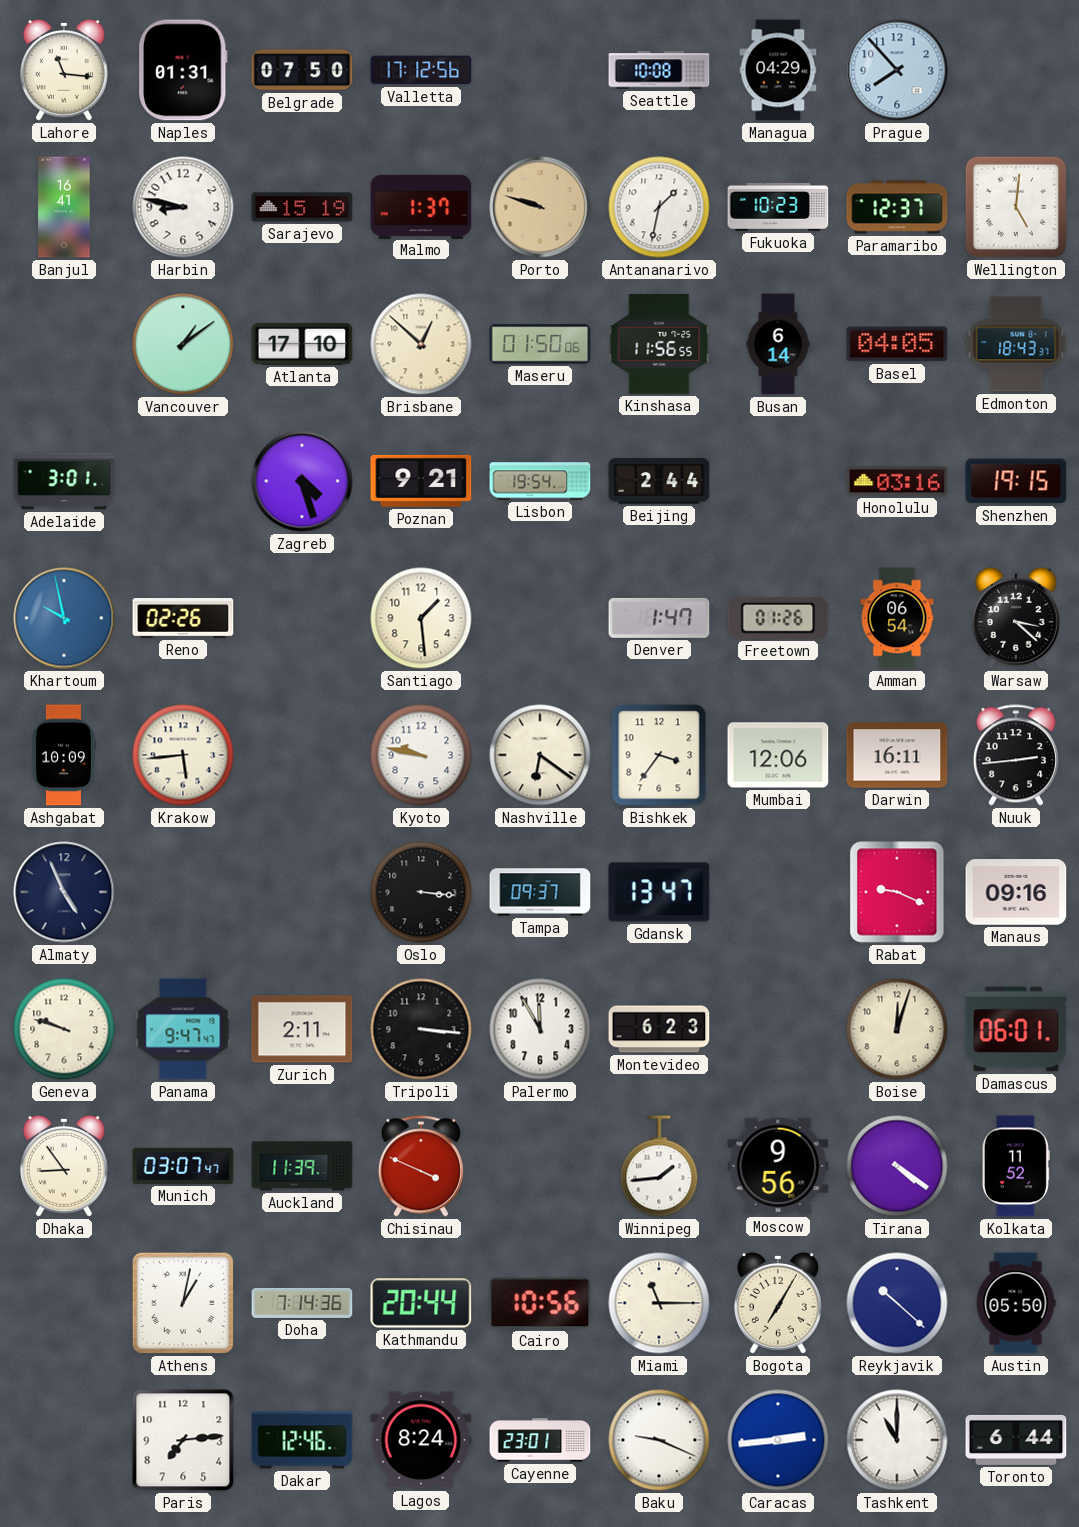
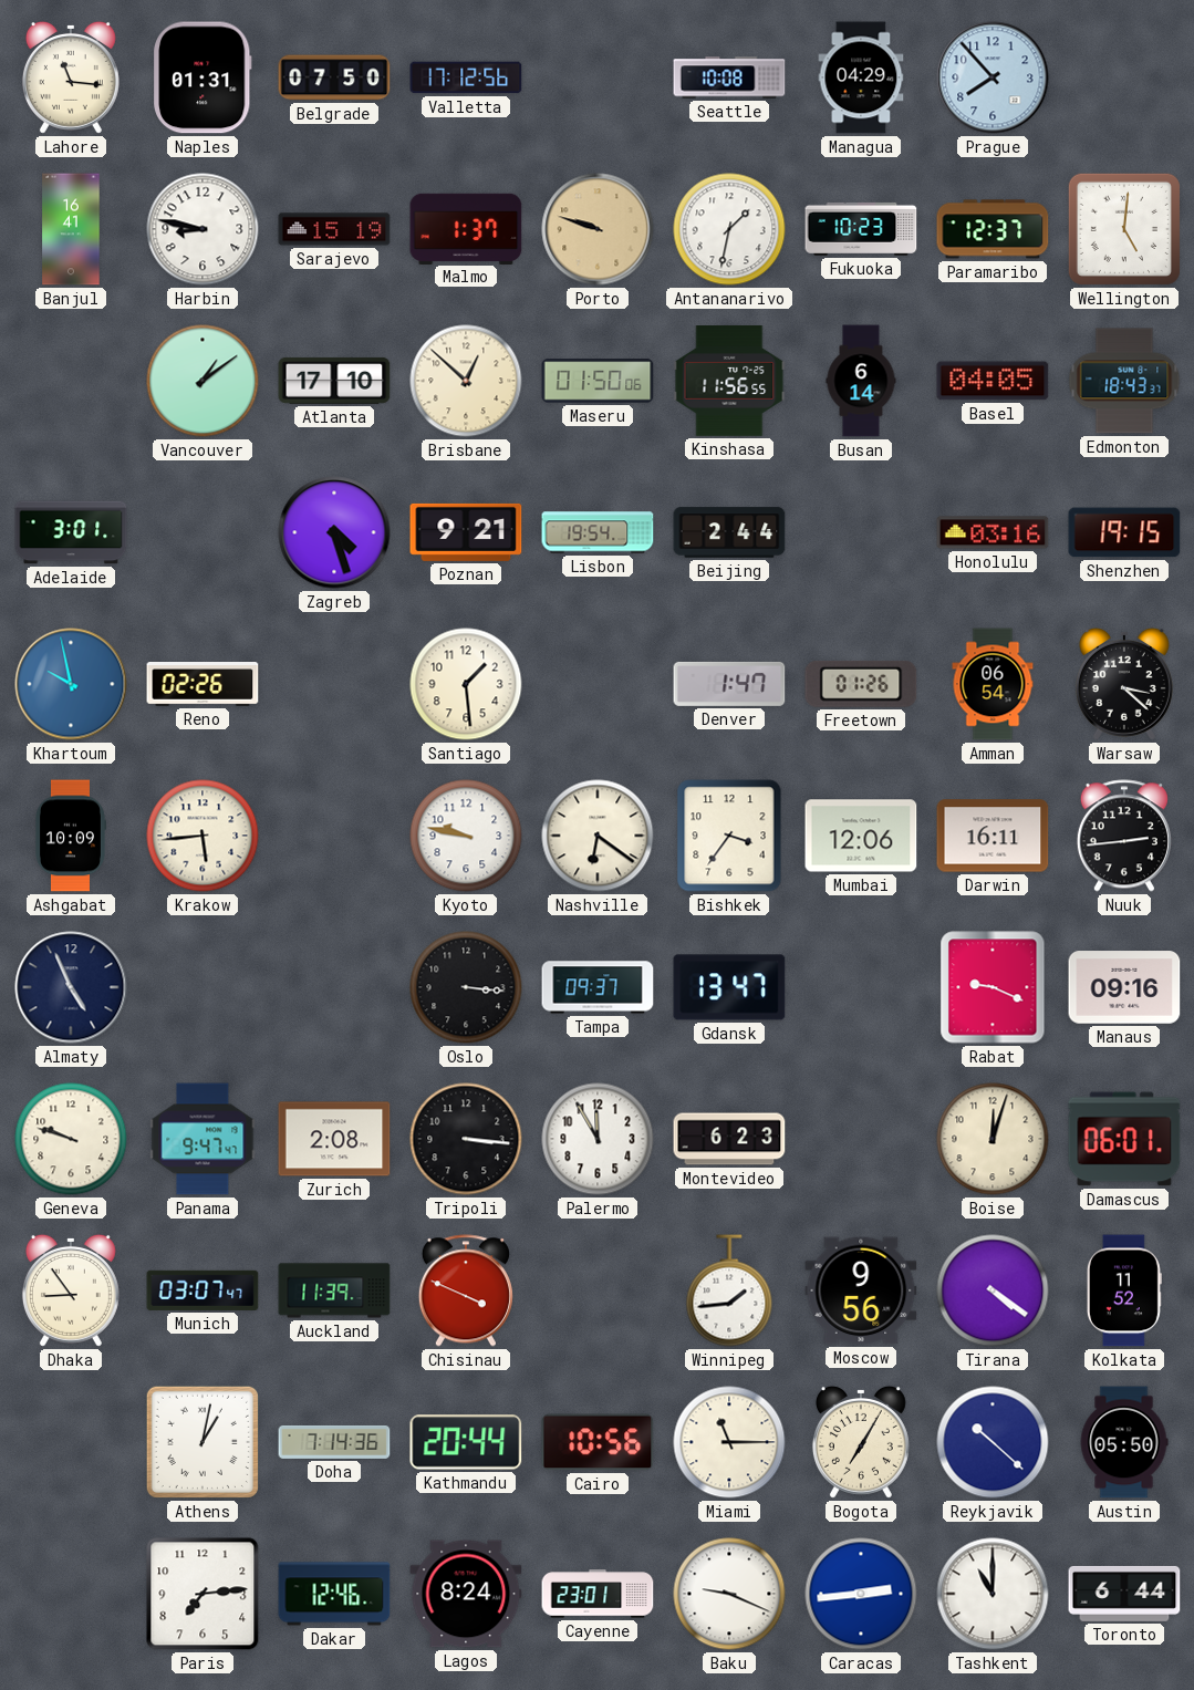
Zurich: 2:11 -> 2:08 (334, 1139)
